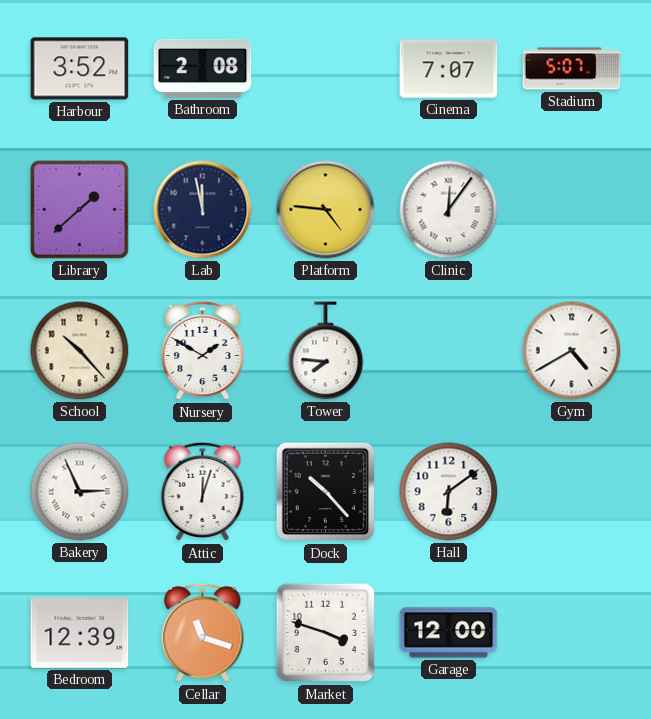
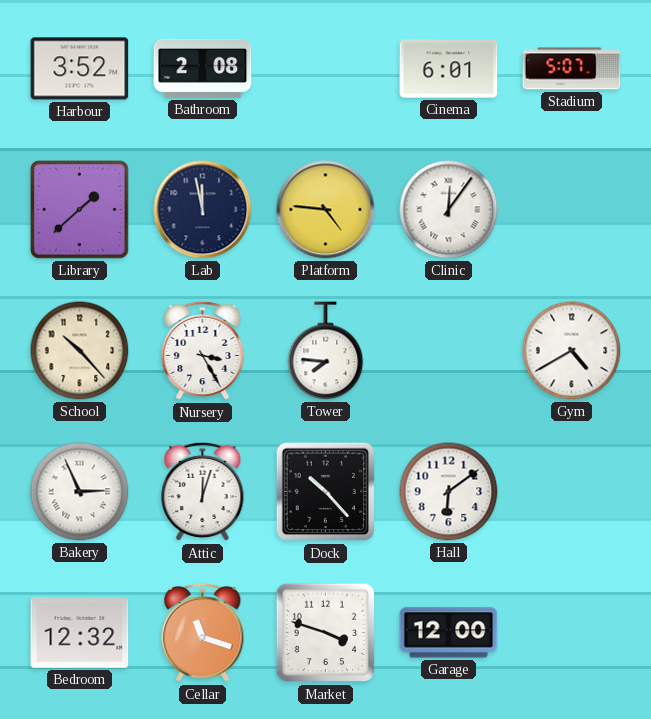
Cinema: 7:07 -> 6:01 (449, 69)
Nursery: 1:50 -> 3:25 (203, 351)
Bedroom: 12:39 -> 12:32 (80, 633)
